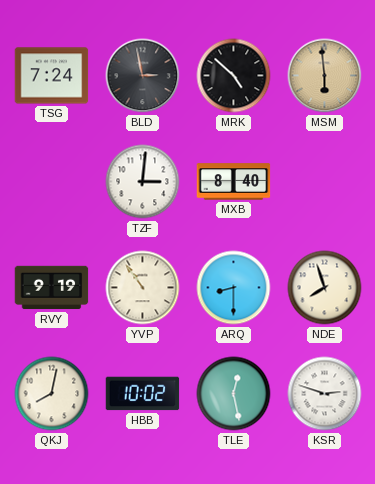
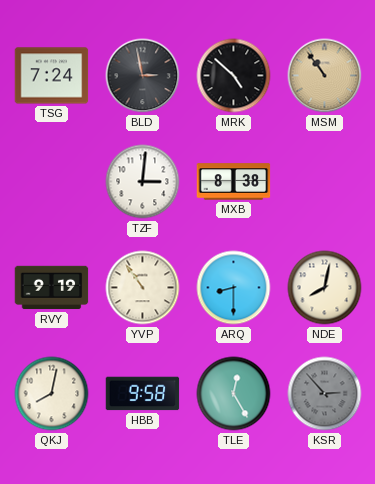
MSM: 5:59 -> 10:54 (325, 76)
MXB: 8:40 -> 8:38 (234, 182)
NDE: 7:57 -> 8:02 (325, 288)
HBB: 10:02 -> 9:58 (143, 394)
TLE: 12:28 -> 12:25 (234, 394)
KSR: 2:48 -> 2:53 (325, 394)
KSR dial: white -> grey (325, 394)
